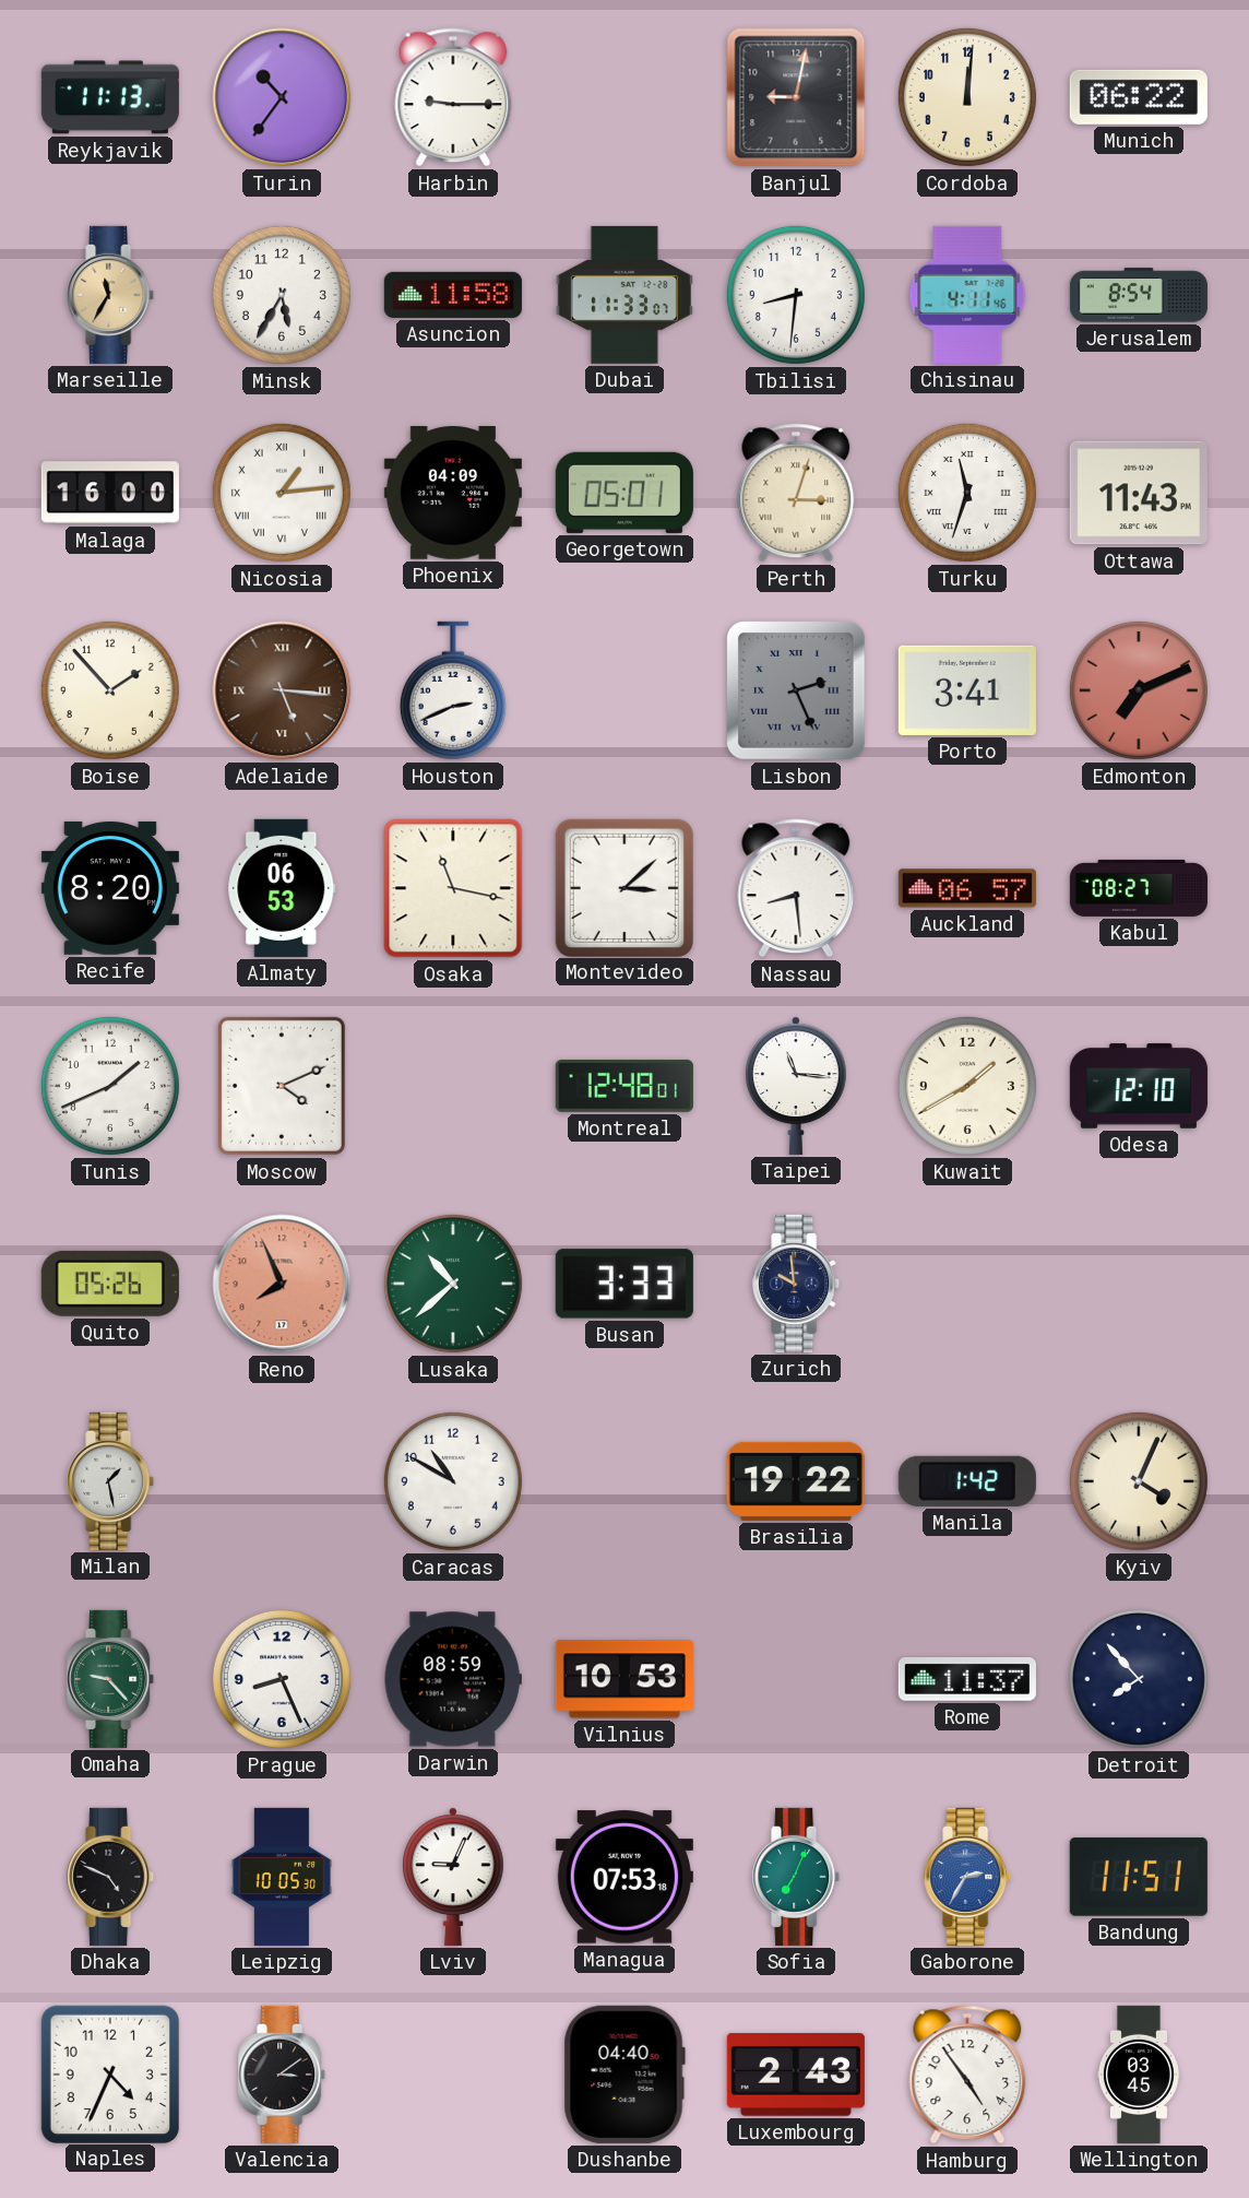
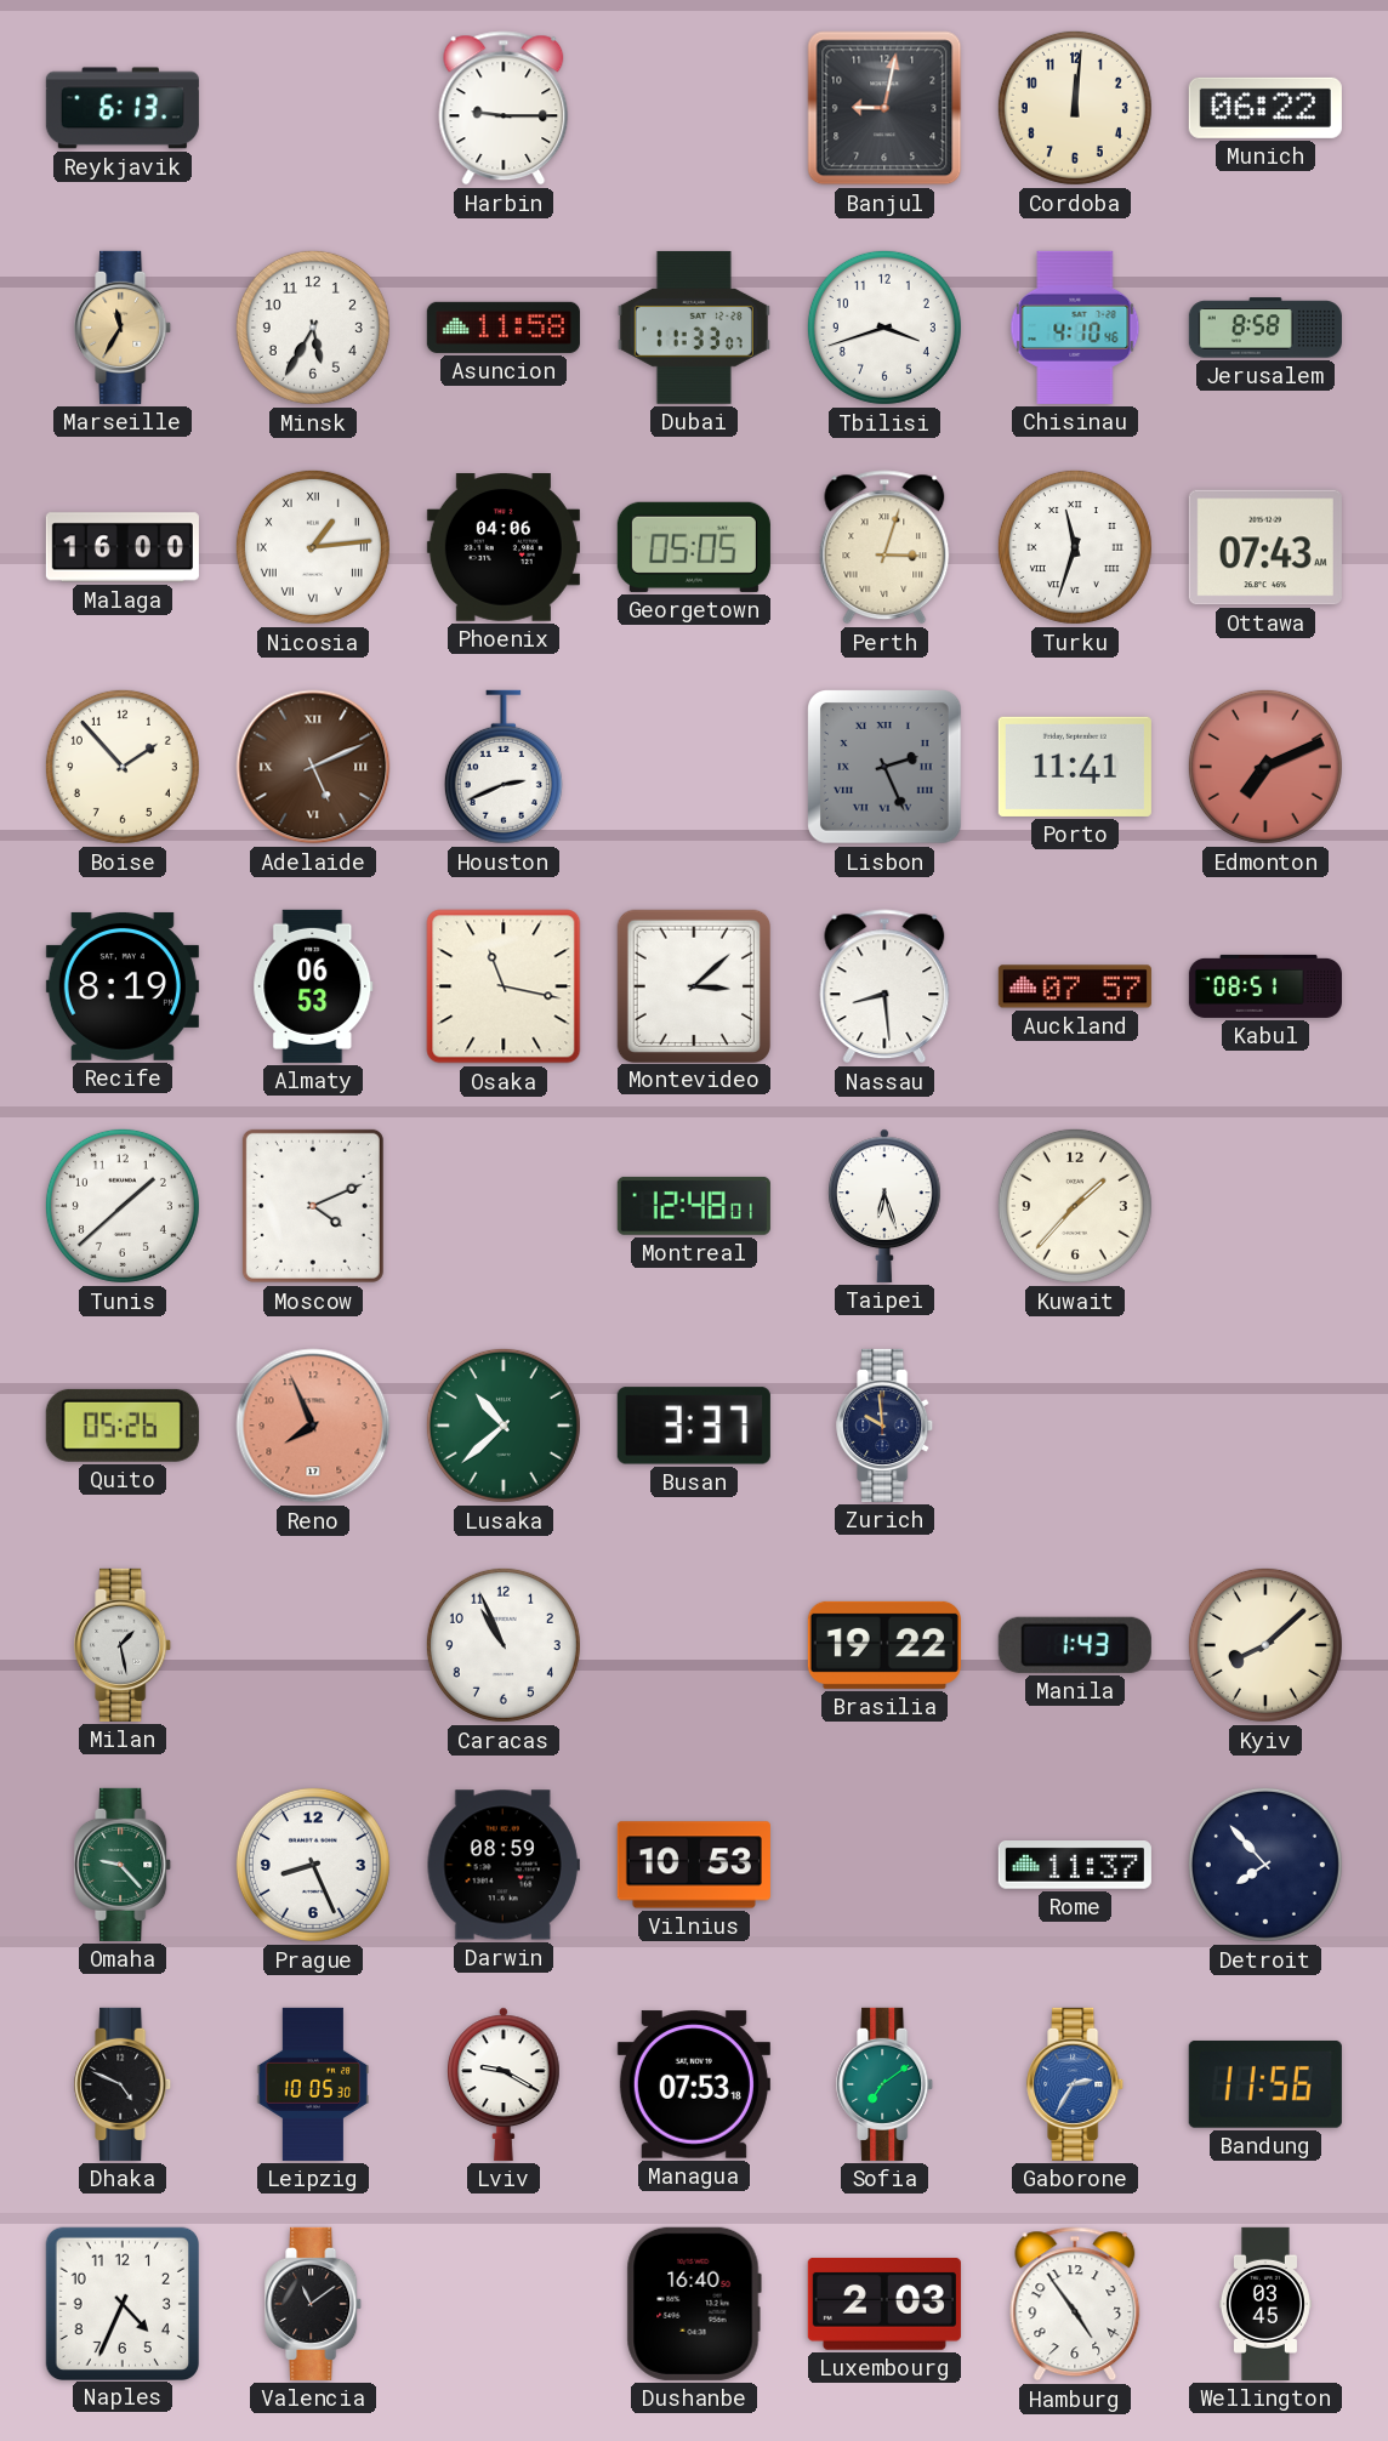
Reykjavik: 11:13 -> 6:13 (123, 108)
Turin: 10:36 -> none (282, 97)
Tbilisi: 8:31 -> 3:42 (884, 328)
Chisinau: 4:11 -> 4:10 (1075, 328)
Jerusalem: 8:54 -> 8:58 (1265, 328)
Phoenix: 04:09 -> 04:06 (504, 548)
Georgetown: 05:01 -> 05:05 (694, 547)
Ottawa: 11:43 -> 07:43 (1265, 547)
Adelaide: 5:16 -> 5:11 (313, 767)
Porto: 3:41 -> 11:41 (1075, 767)
Recife: 8:20 -> 8:19 (123, 986)
Auckland: 06:57 -> 07:57 (1075, 986)
Kabul: 08:27 -> 08:51 (1265, 986)
Tunis: 1:41 -> 1:38 (123, 1206)
Taipei: 11:16 -> 6:27 (884, 1206)
Kuwait: 1:40 -> 1:37 (1075, 1206)
Odesa: 12:10 -> none (1139, 1086)
Busan: 3:33 -> 3:37 (694, 1426)
Caracas: 10:50 -> 10:56 (504, 1645)
Manila: 1:42 -> 1:43 (1075, 1645)
Kyiv: 4:04 -> 8:08 (1265, 1645)
Lviv: 9:04 -> 9:20 (504, 2084)
Sofia: 7:04 -> 7:09 (886, 2084)
Bandung: 11:51 -> 11:56 (1265, 2084)
Valencia: 3:09 -> 11:09 (314, 2304)
Dushanbe: 04:40 -> 16:40 (694, 2304)
Luxembourg: 2:43 -> 2:03 (884, 2305)
